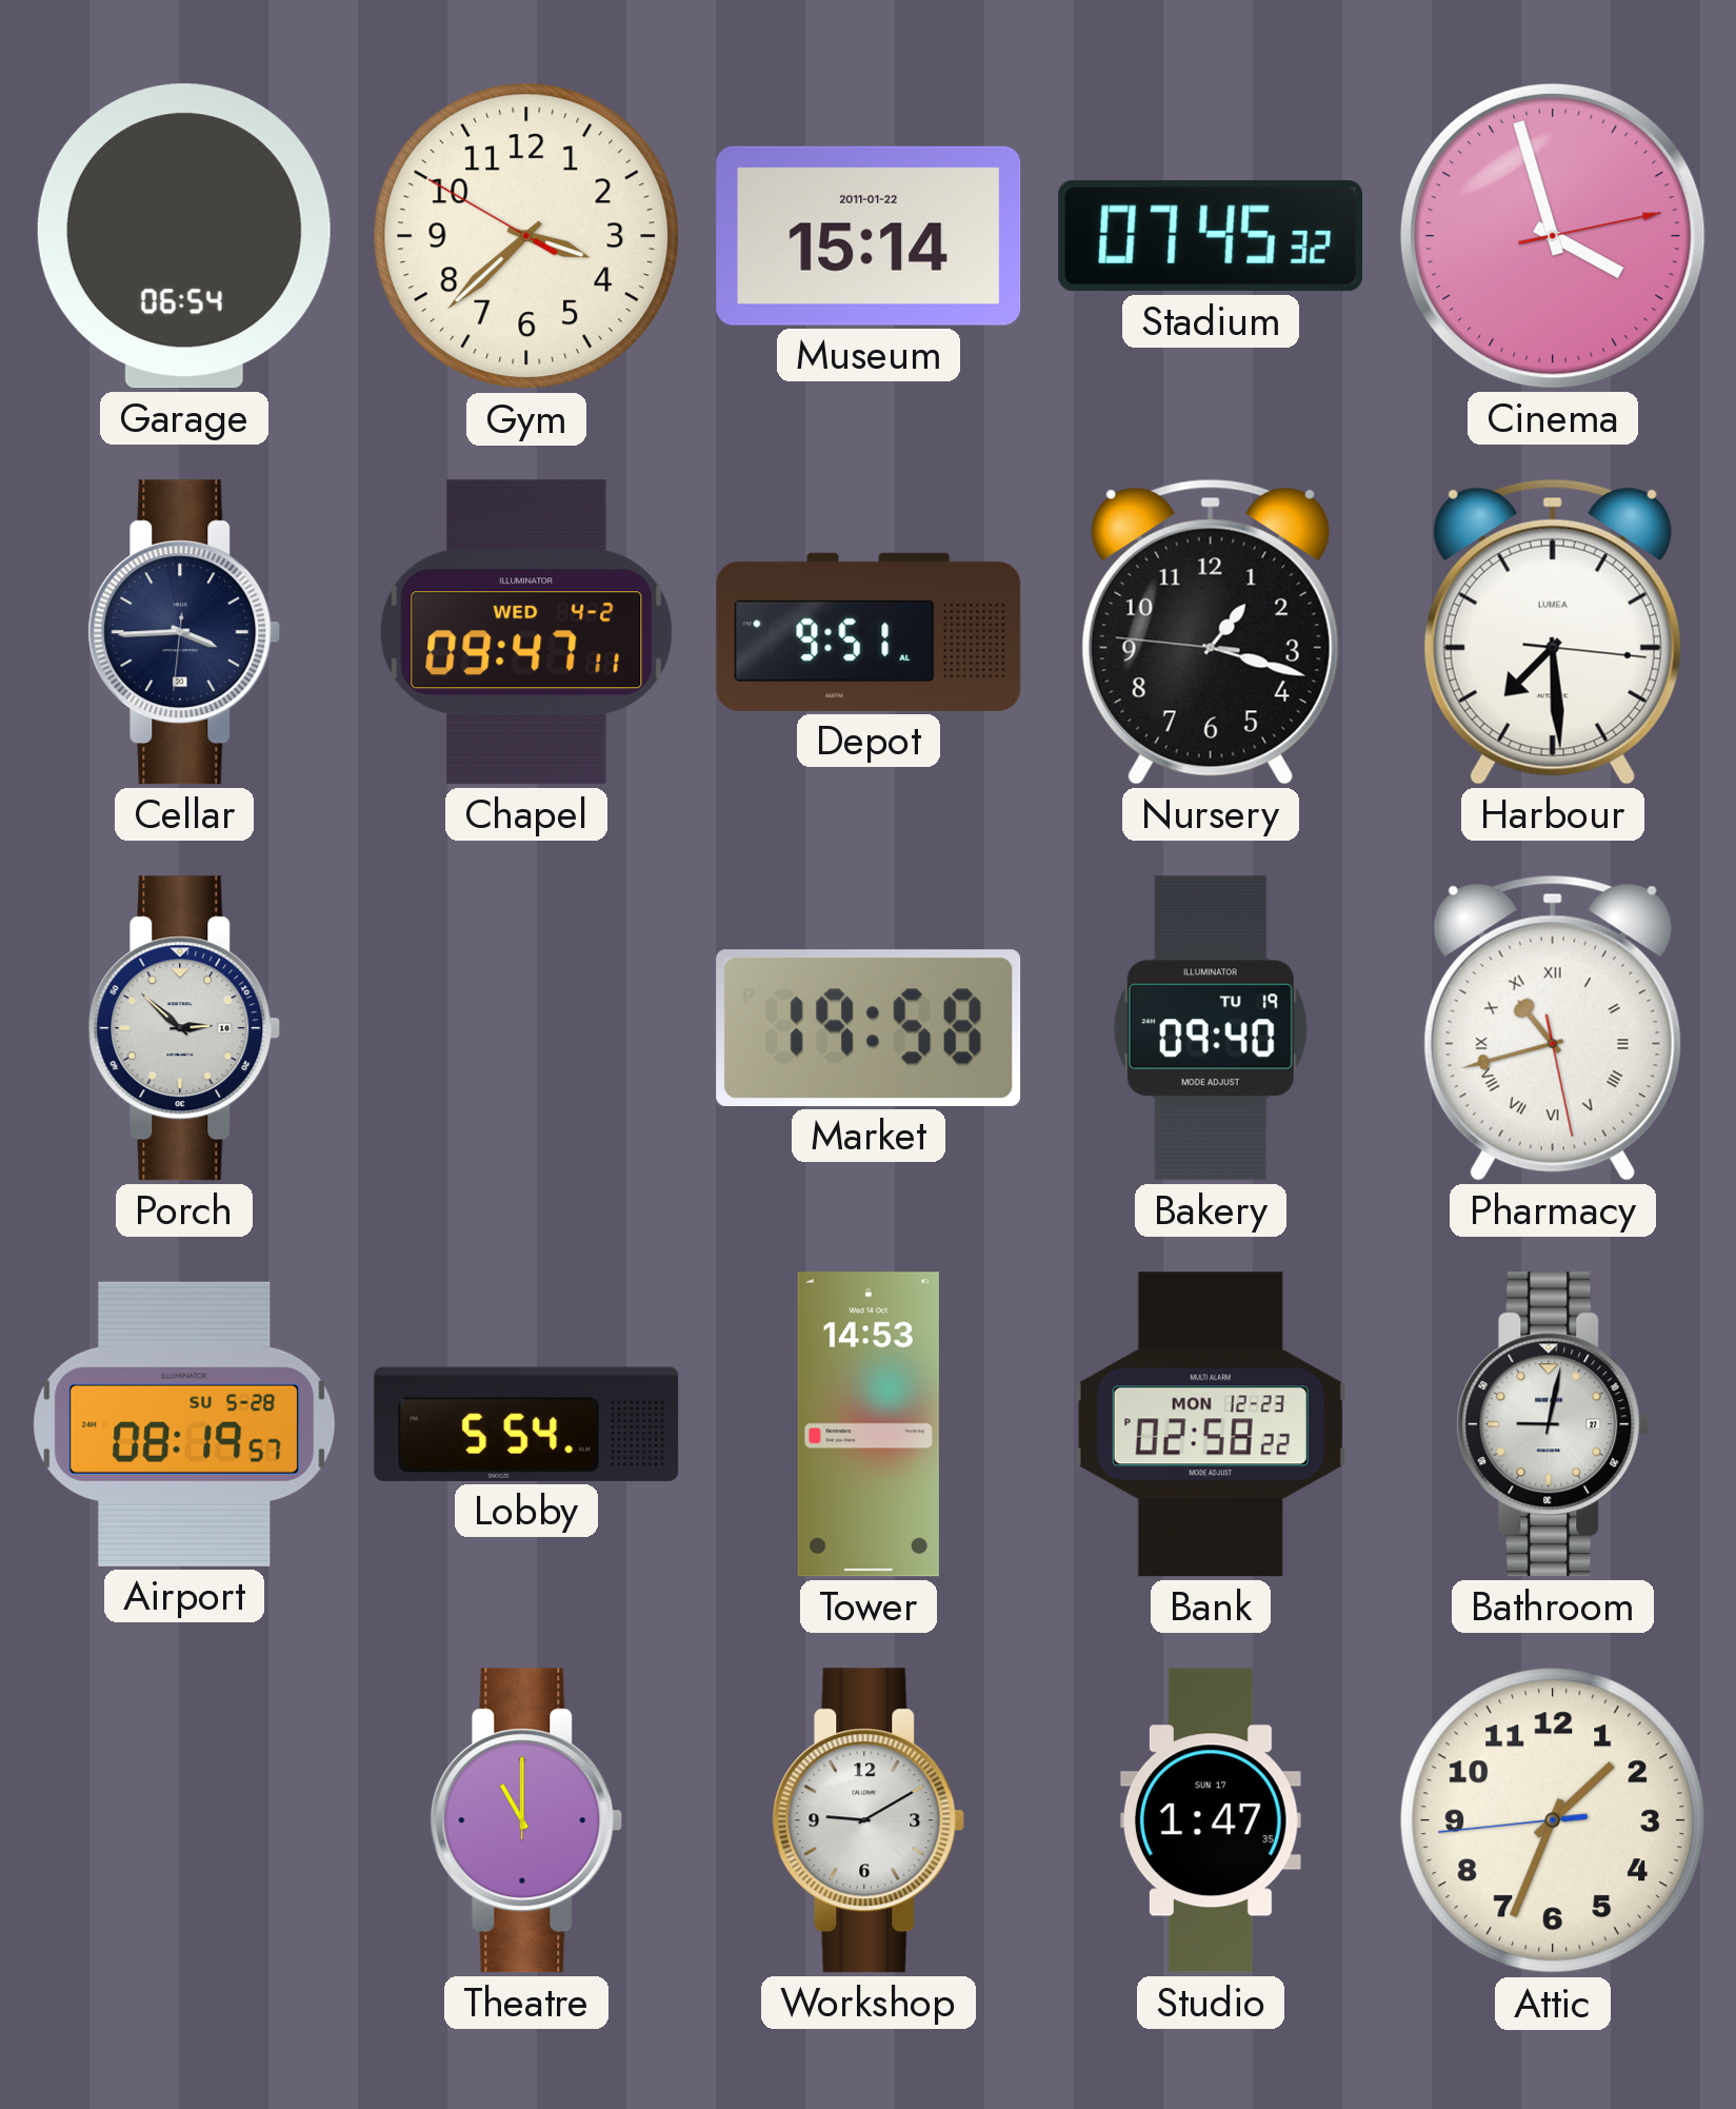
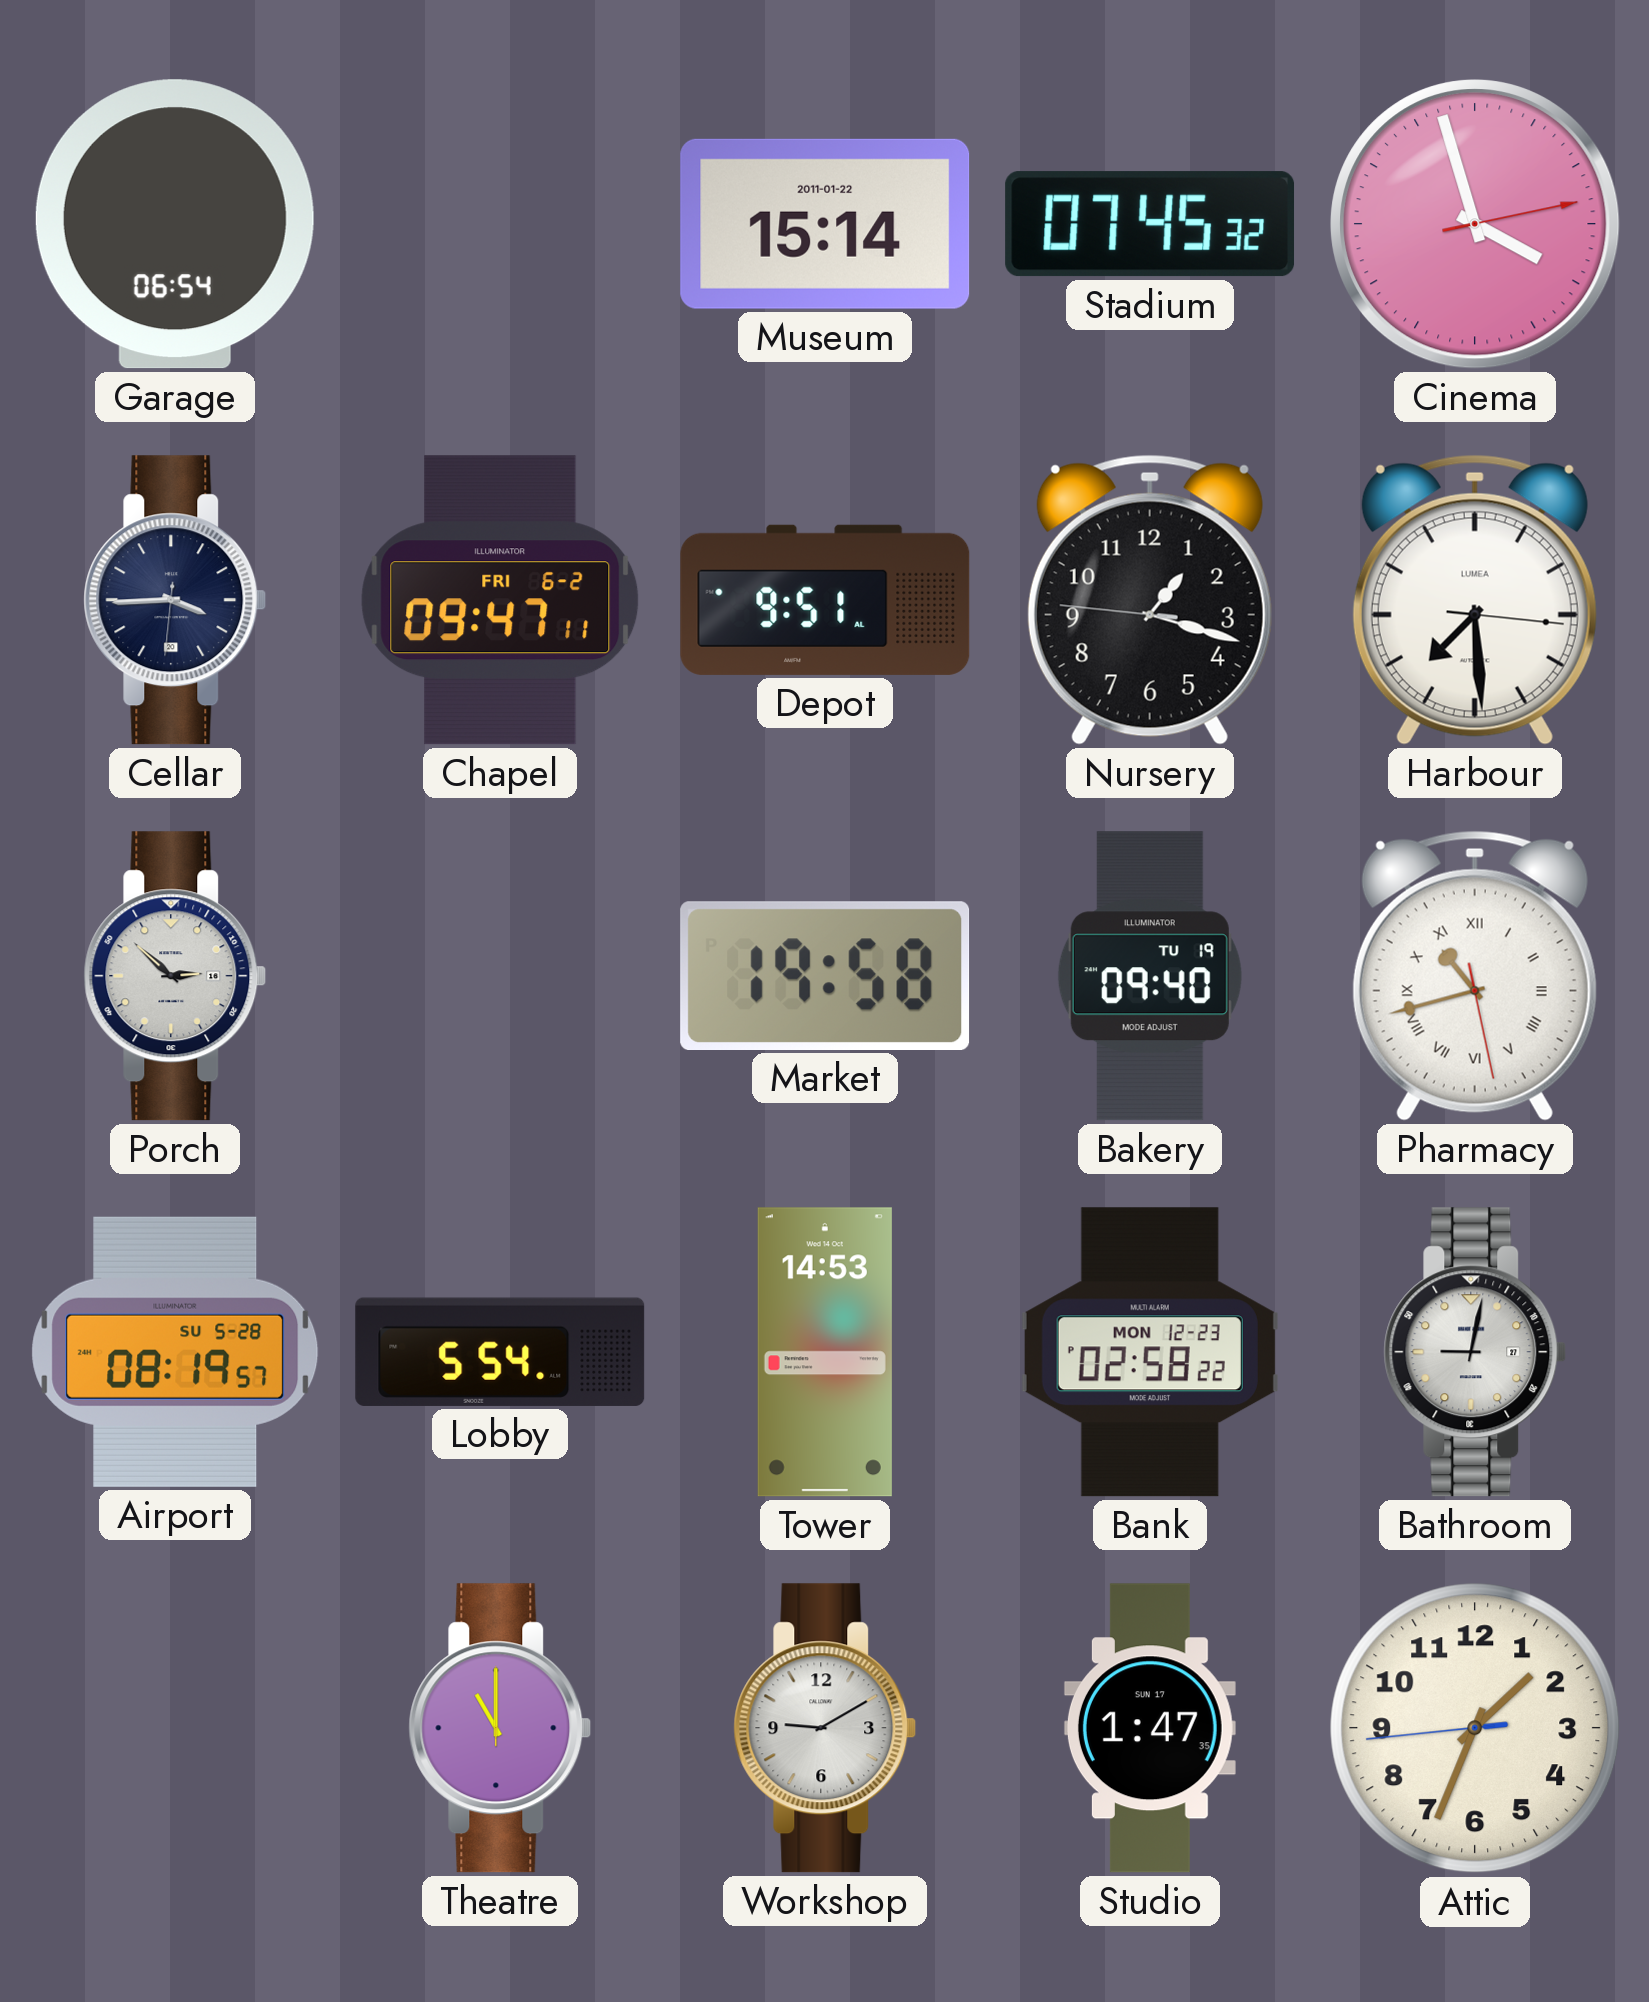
Gym: 3:37 -> none (526, 236)
Chapel date: WED 4-2 -> FRI 6-2 (500, 600)
